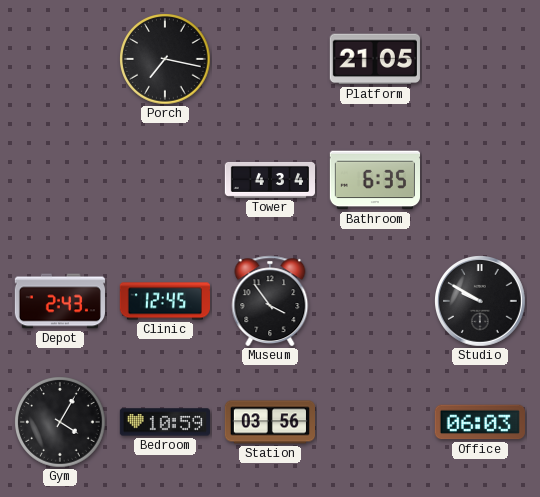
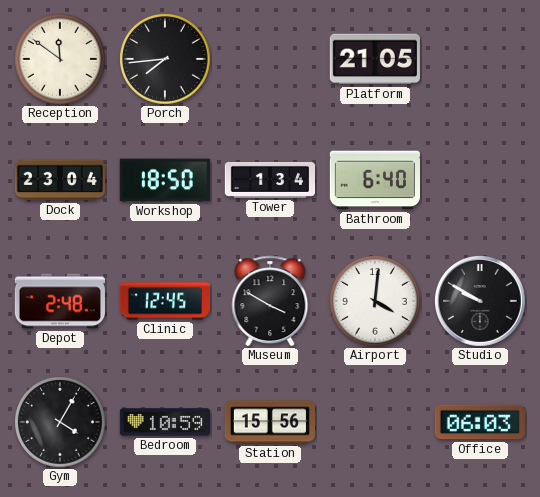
Reception: none -> 11:51 (60, 59)
Porch: 7:17 -> 7:44 (165, 59)
Dock: none -> 23:04 (60, 180)
Workshop: none -> 18:50 (165, 180)
Tower: 4:34 -> 1:34 (269, 180)
Bathroom: 6:35 -> 6:40 (374, 180)
Depot: 2:43 -> 2:48 (60, 301)
Museum: 3:54 -> 3:50 (270, 301)
Airport: none -> 4:01 (375, 301)
Station: 03:56 -> 15:56 (269, 422)
